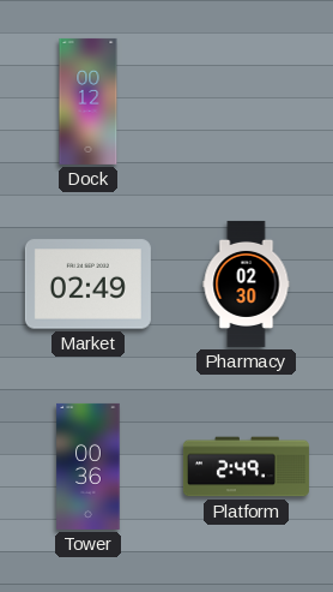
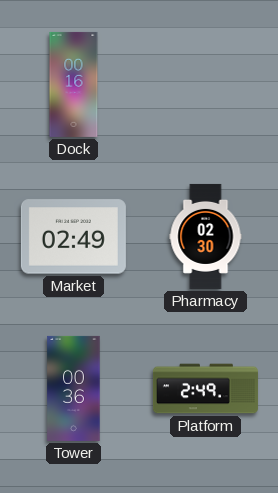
Dock: 00:12 -> 00:16 (74, 84)
